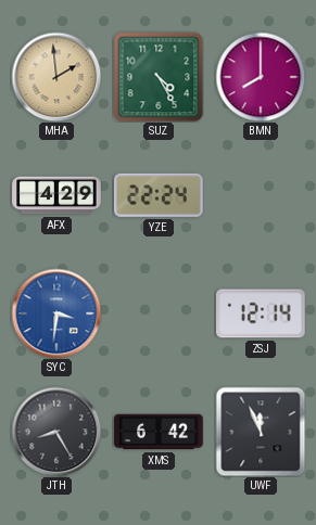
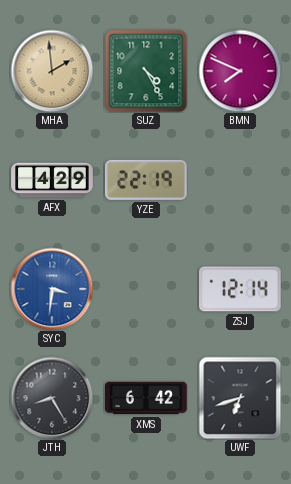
BMN: 8:00 -> 7:49 (240, 71)
YZE: 22:24 -> 22:19 (147, 180)
UWF: 11:56 -> 6:42 (240, 398)
